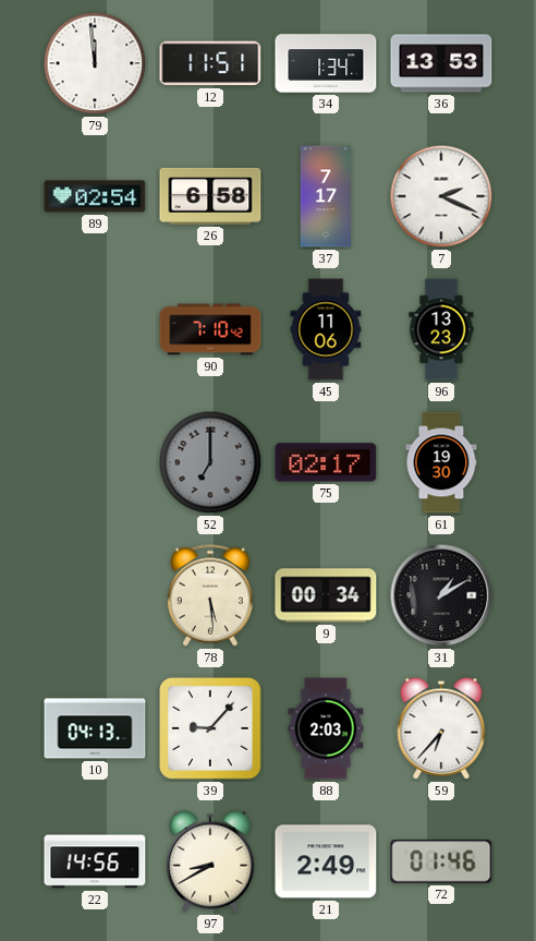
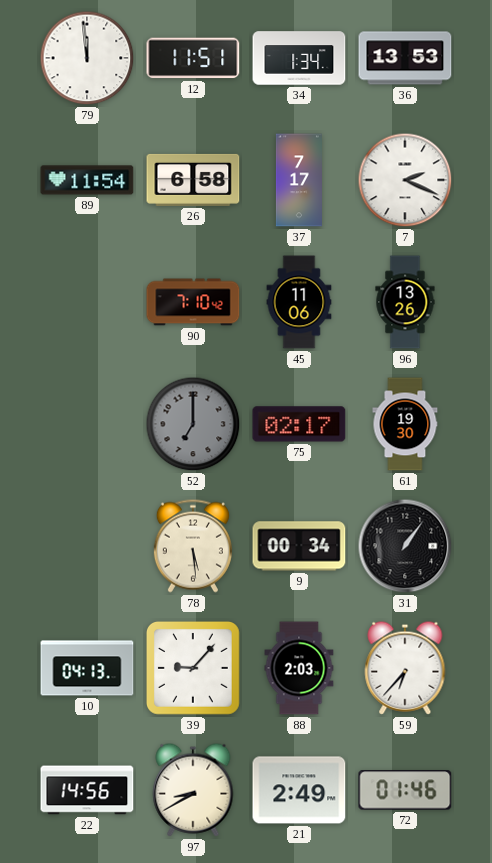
89: 02:54 -> 11:54 (87, 180)
96: 13:23 -> 13:26 (405, 302)
31: 1:10 -> 1:06 (405, 546)
